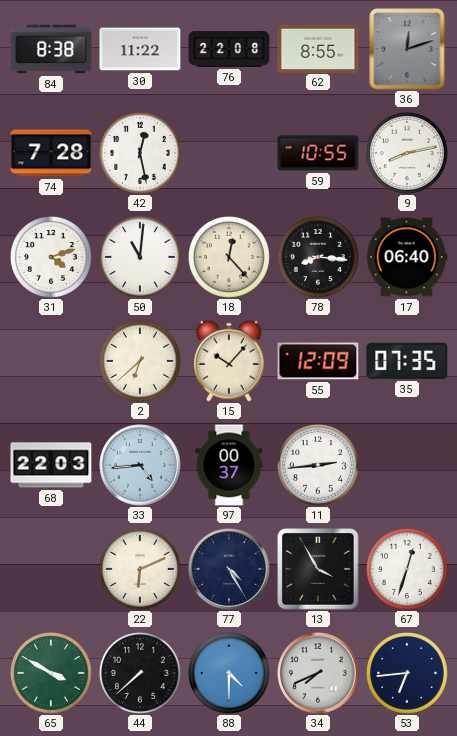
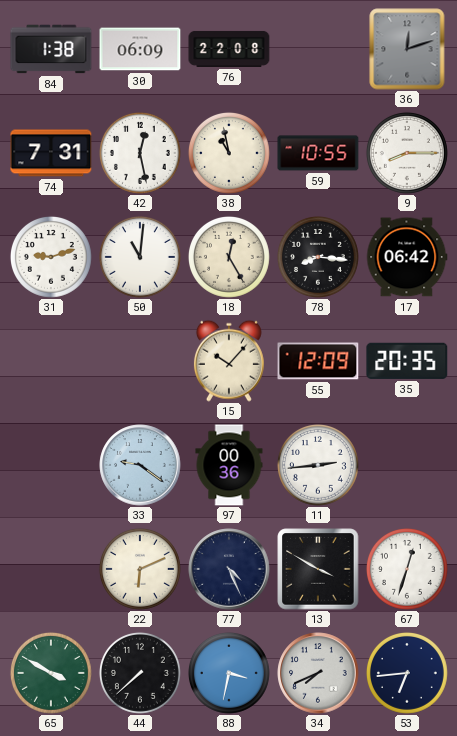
84: 8:38 -> 1:38 (51, 49)
30: 11:22 -> 06:09 (140, 49)
62: 8:55 -> none (318, 48)
74: 7:28 -> 7:31 (51, 153)
38: none -> 10:58 (229, 153)
9: 8:13 -> 8:15 (407, 153)
31: 4:12 -> 9:12 (51, 257)
18: 12:23 -> 12:25 (229, 257)
17: 06:40 -> 06:42 (407, 257)
2: 6:38 -> none (140, 361)
35: 07:35 -> 20:35 (407, 361)
68: 22:03 -> none (51, 465)
33: 4:44 -> 9:21 (140, 465)
97: 00:37 -> 00:36 (229, 465)
77: 4:25 -> 4:26 (229, 569)
13: 3:55 -> 3:50 (318, 569)
88: 4:30 -> 3:32 (229, 673)
